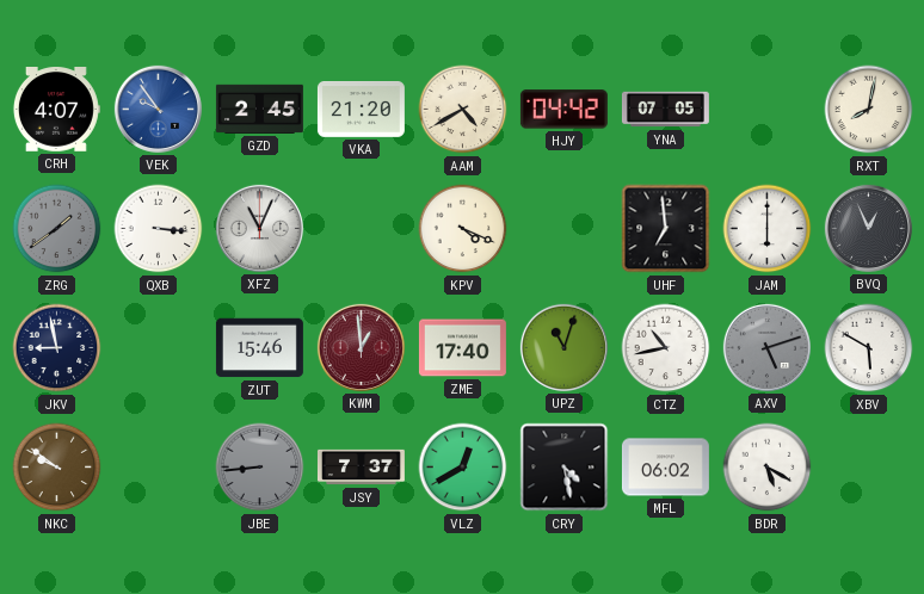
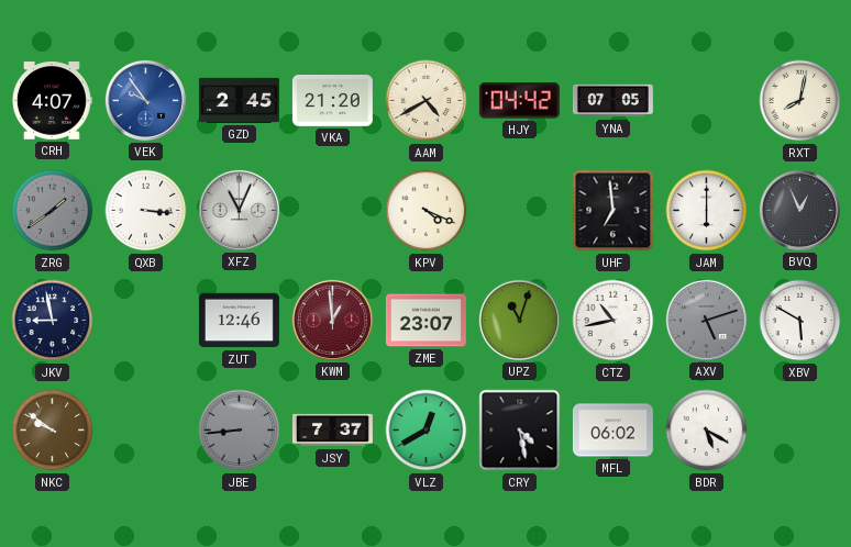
ZUT: 15:46 -> 12:46 (239, 321)
ZME: 17:40 -> 23:07 (425, 321)
